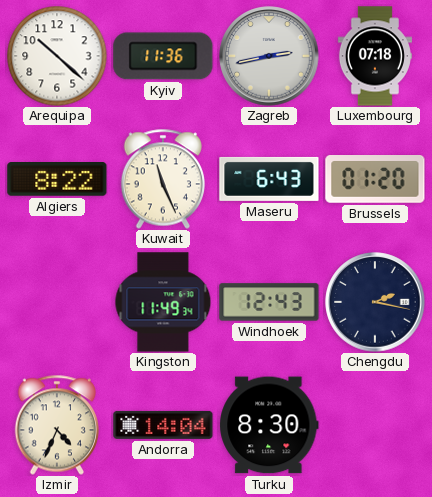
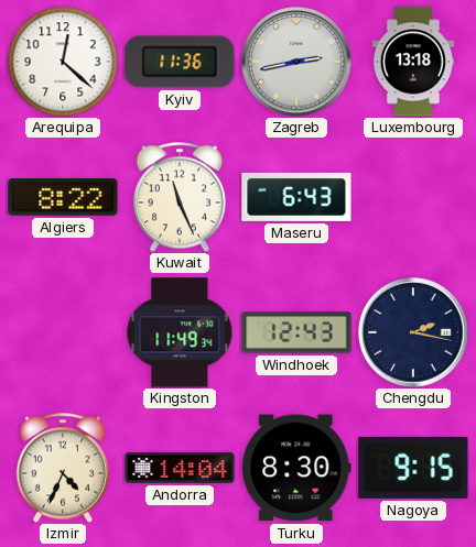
Arequipa: 10:22 -> 12:22 (63, 62)
Luxembourg: 07:18 -> 13:18 (413, 62)
Brussels: 01:20 -> none (375, 179)
Nagoya: none -> 9:15 (413, 468)
